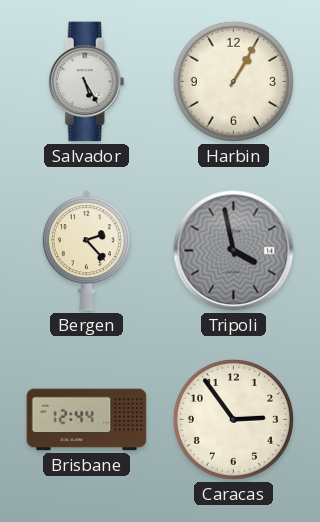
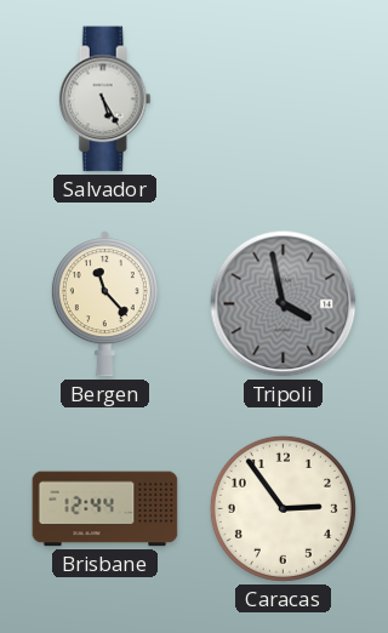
Harbin: 1:05 -> none (233, 81)
Bergen: 2:23 -> 11:23 (104, 304)
